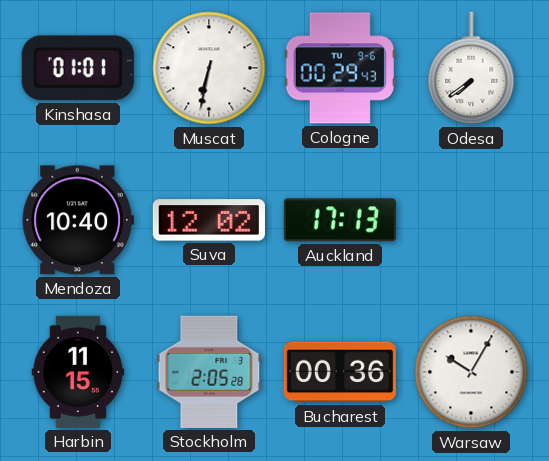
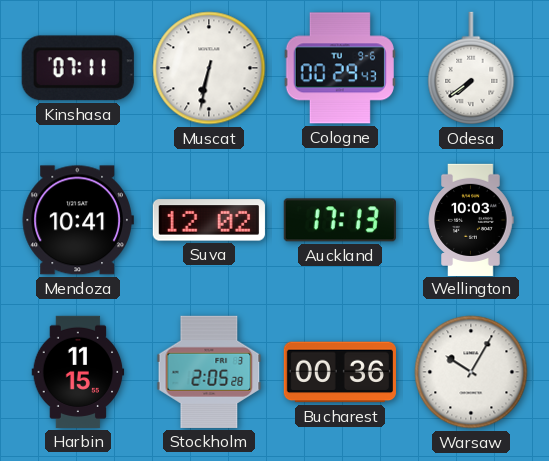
Kinshasa: 01:01 -> 07:11 (78, 68)
Mendoza: 10:40 -> 10:41 (78, 220)
Wellington: none -> 10:03 (471, 219)
